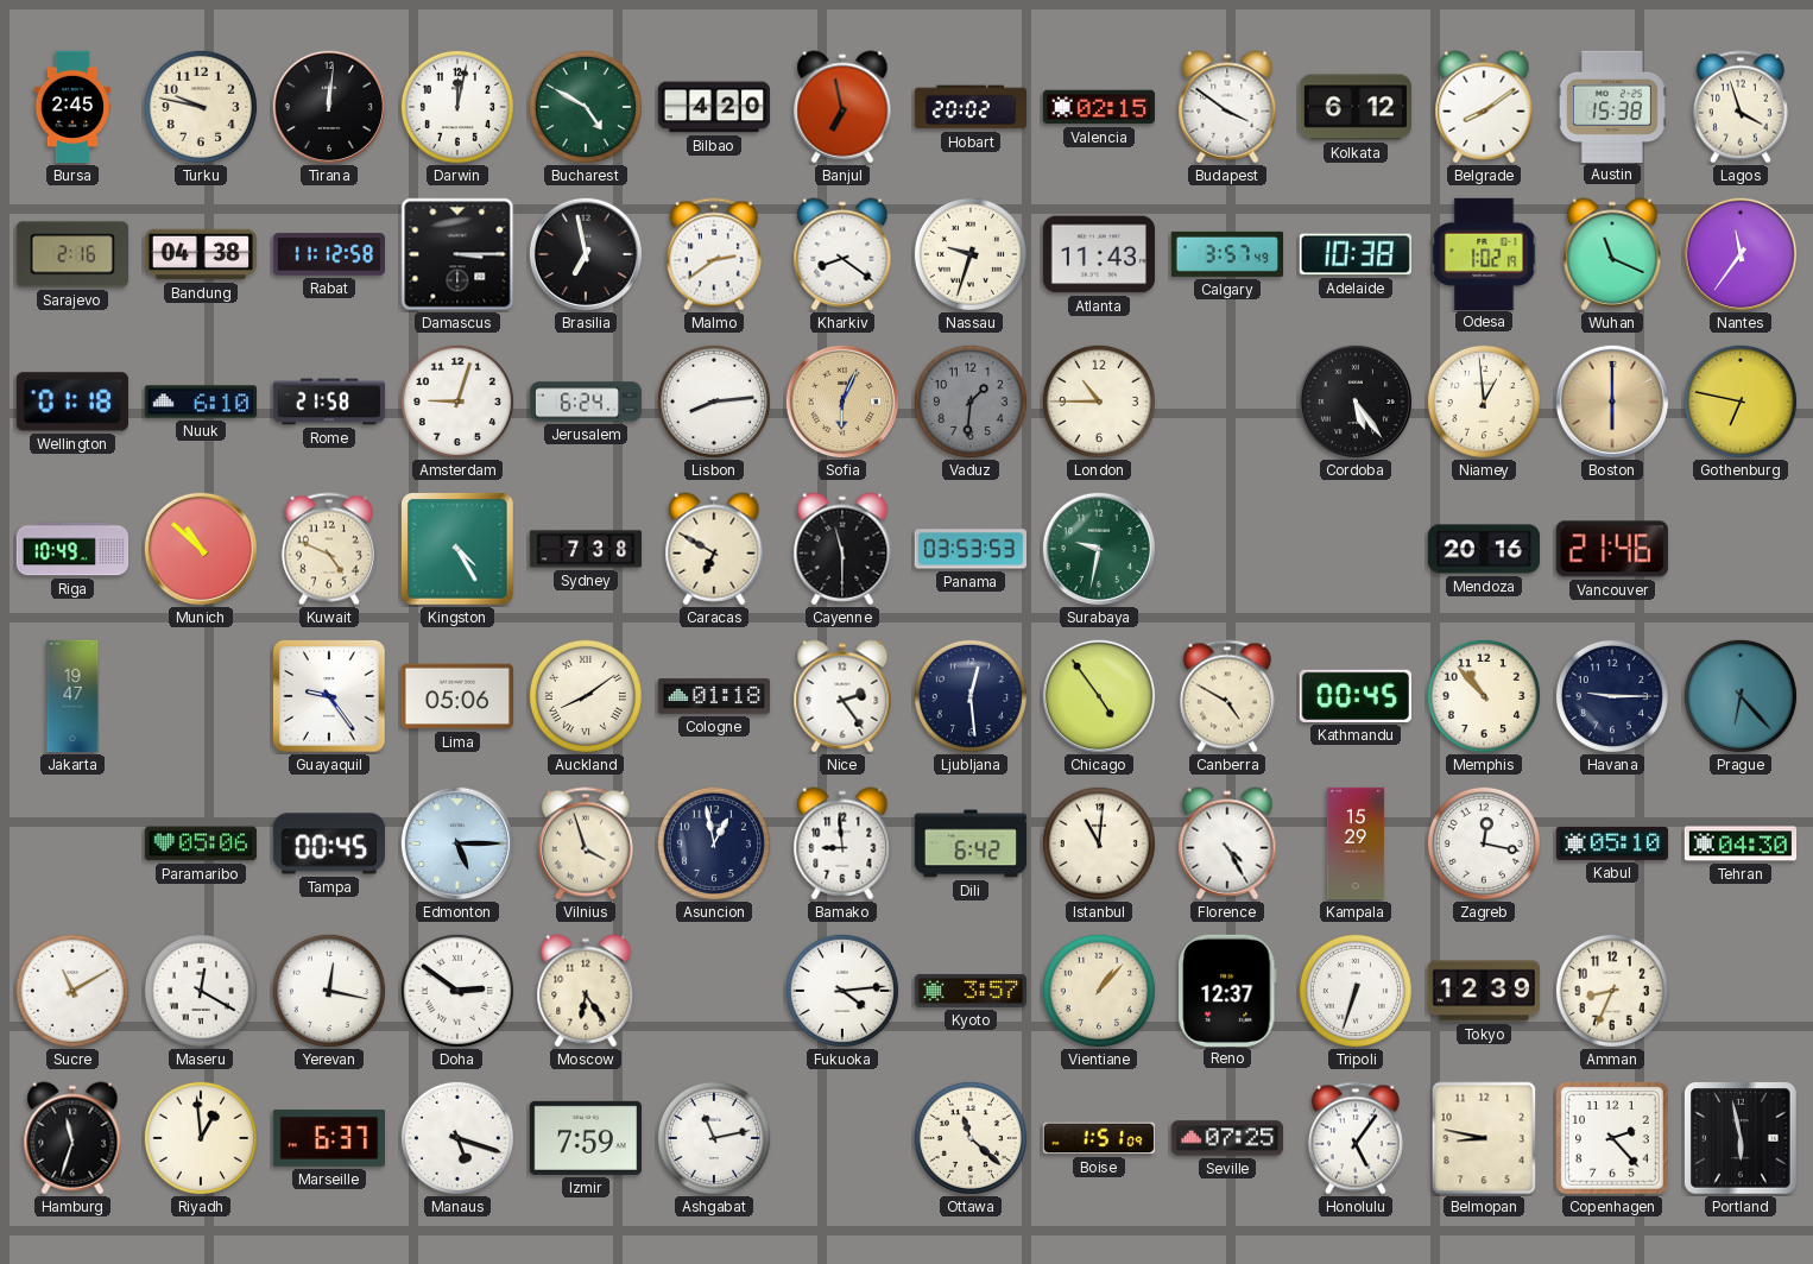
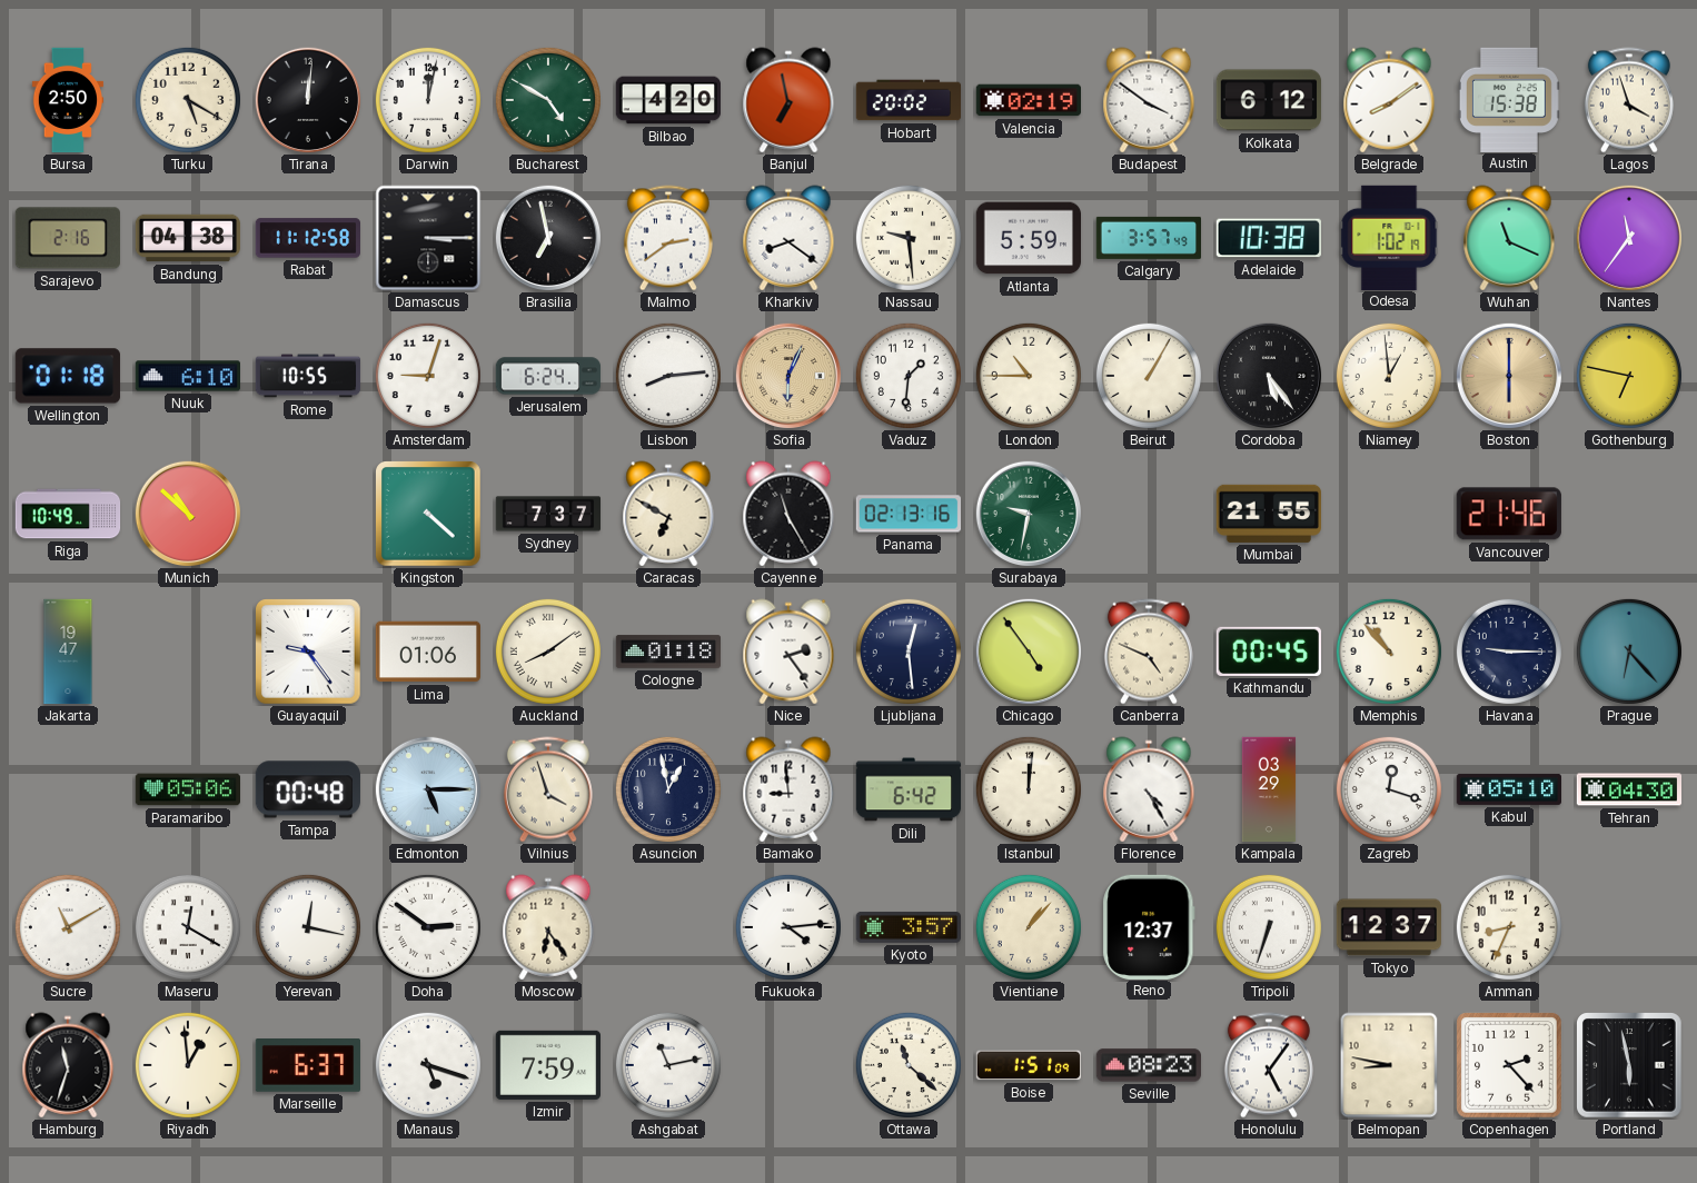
Bursa: 2:45 -> 2:50 (68, 100)
Turku: 9:47 -> 5:20 (188, 100)
Valencia: 02:15 -> 02:19 (1028, 100)
Nassau: 9:33 -> 9:29 (909, 238)
Atlanta: 11:43 -> 5:59 (1028, 238)
Rome: 21:58 -> 10:55 (308, 376)
Vaduz dial: grey -> white (909, 376)
Beirut: none -> 1:05 (1149, 376)
Kuwait: 4:49 -> none (329, 549)
Kingston: 4:25 -> 4:22 (428, 514)
Sydney: 7:38 -> 7:37 (548, 514)
Cayenne: 11:30 -> 11:25 (788, 514)
Panama: 03:53 -> 02:13 (907, 514)
Mumbai: none -> 21:55 (1268, 514)
Mendoza: 20:16 -> none (1484, 549)
Lima: 05:06 -> 01:06 (427, 652)
Canberra: 4:50 -> 4:49 (1149, 652)
Tampa: 00:45 -> 00:48 (307, 789)
Istanbul: 11:01 -> 12:01 (1029, 789)
Kampala: 15:29 -> 03:29 (1269, 789)
Zagreb: 12:17 -> 12:18 (1389, 789)
Tokyo: 12:39 -> 12:37 (1388, 927)
Seville: 07:25 -> 08:23 (1148, 1065)
